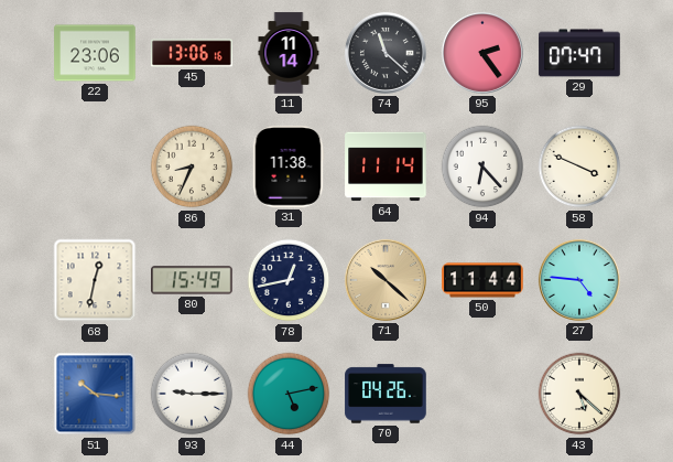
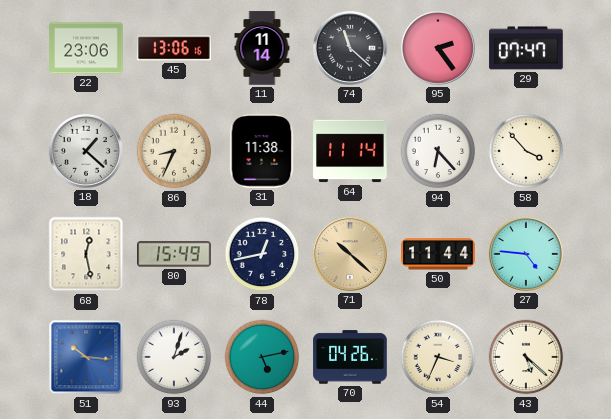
18: none -> 1:22 (86, 151)
58: 3:49 -> 3:53 (526, 151)
68: 12:32 -> 12:28 (86, 254)
93: 9:15 -> 2:03 (174, 357)
54: none -> 3:34 (438, 357)
